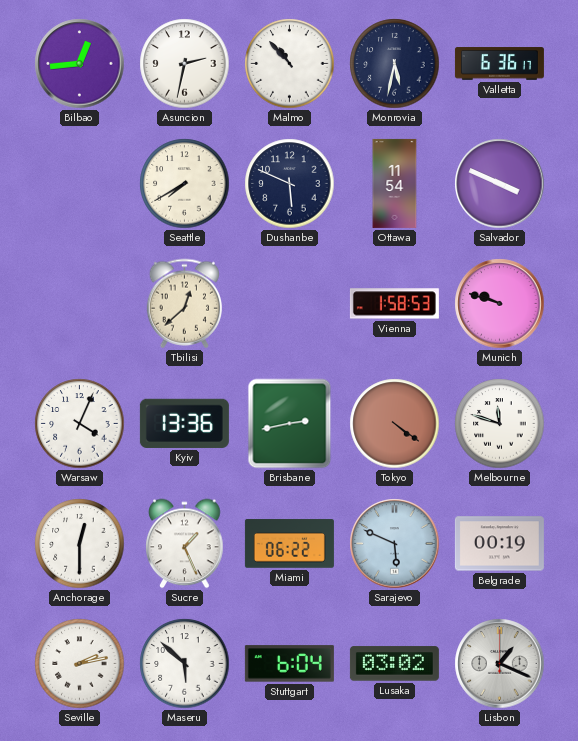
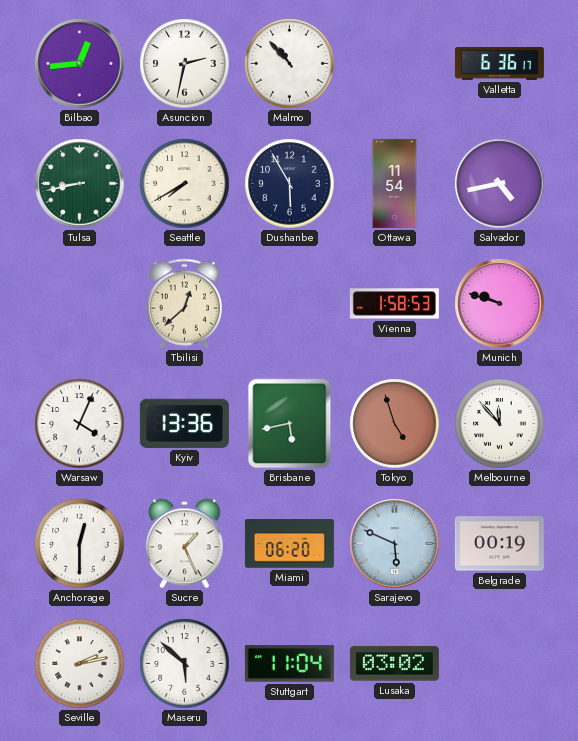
Monrovia: 5:32 -> none (395, 64)
Tulsa: none -> 8:43 (80, 184)
Dushanbe: 5:49 -> 5:55 (290, 184)
Salvador: 3:49 -> 4:43 (500, 184)
Brisbane: 2:43 -> 5:43 (290, 424)
Tokyo: 4:21 -> 4:57 (395, 424)
Melbourne: 11:48 -> 11:53 (500, 424)
Miami: 06:22 -> 06:20 (289, 544)
Stuttgart: 6:04 -> 11:04 (289, 664)
Lisbon: 1:19 -> none (500, 664)
